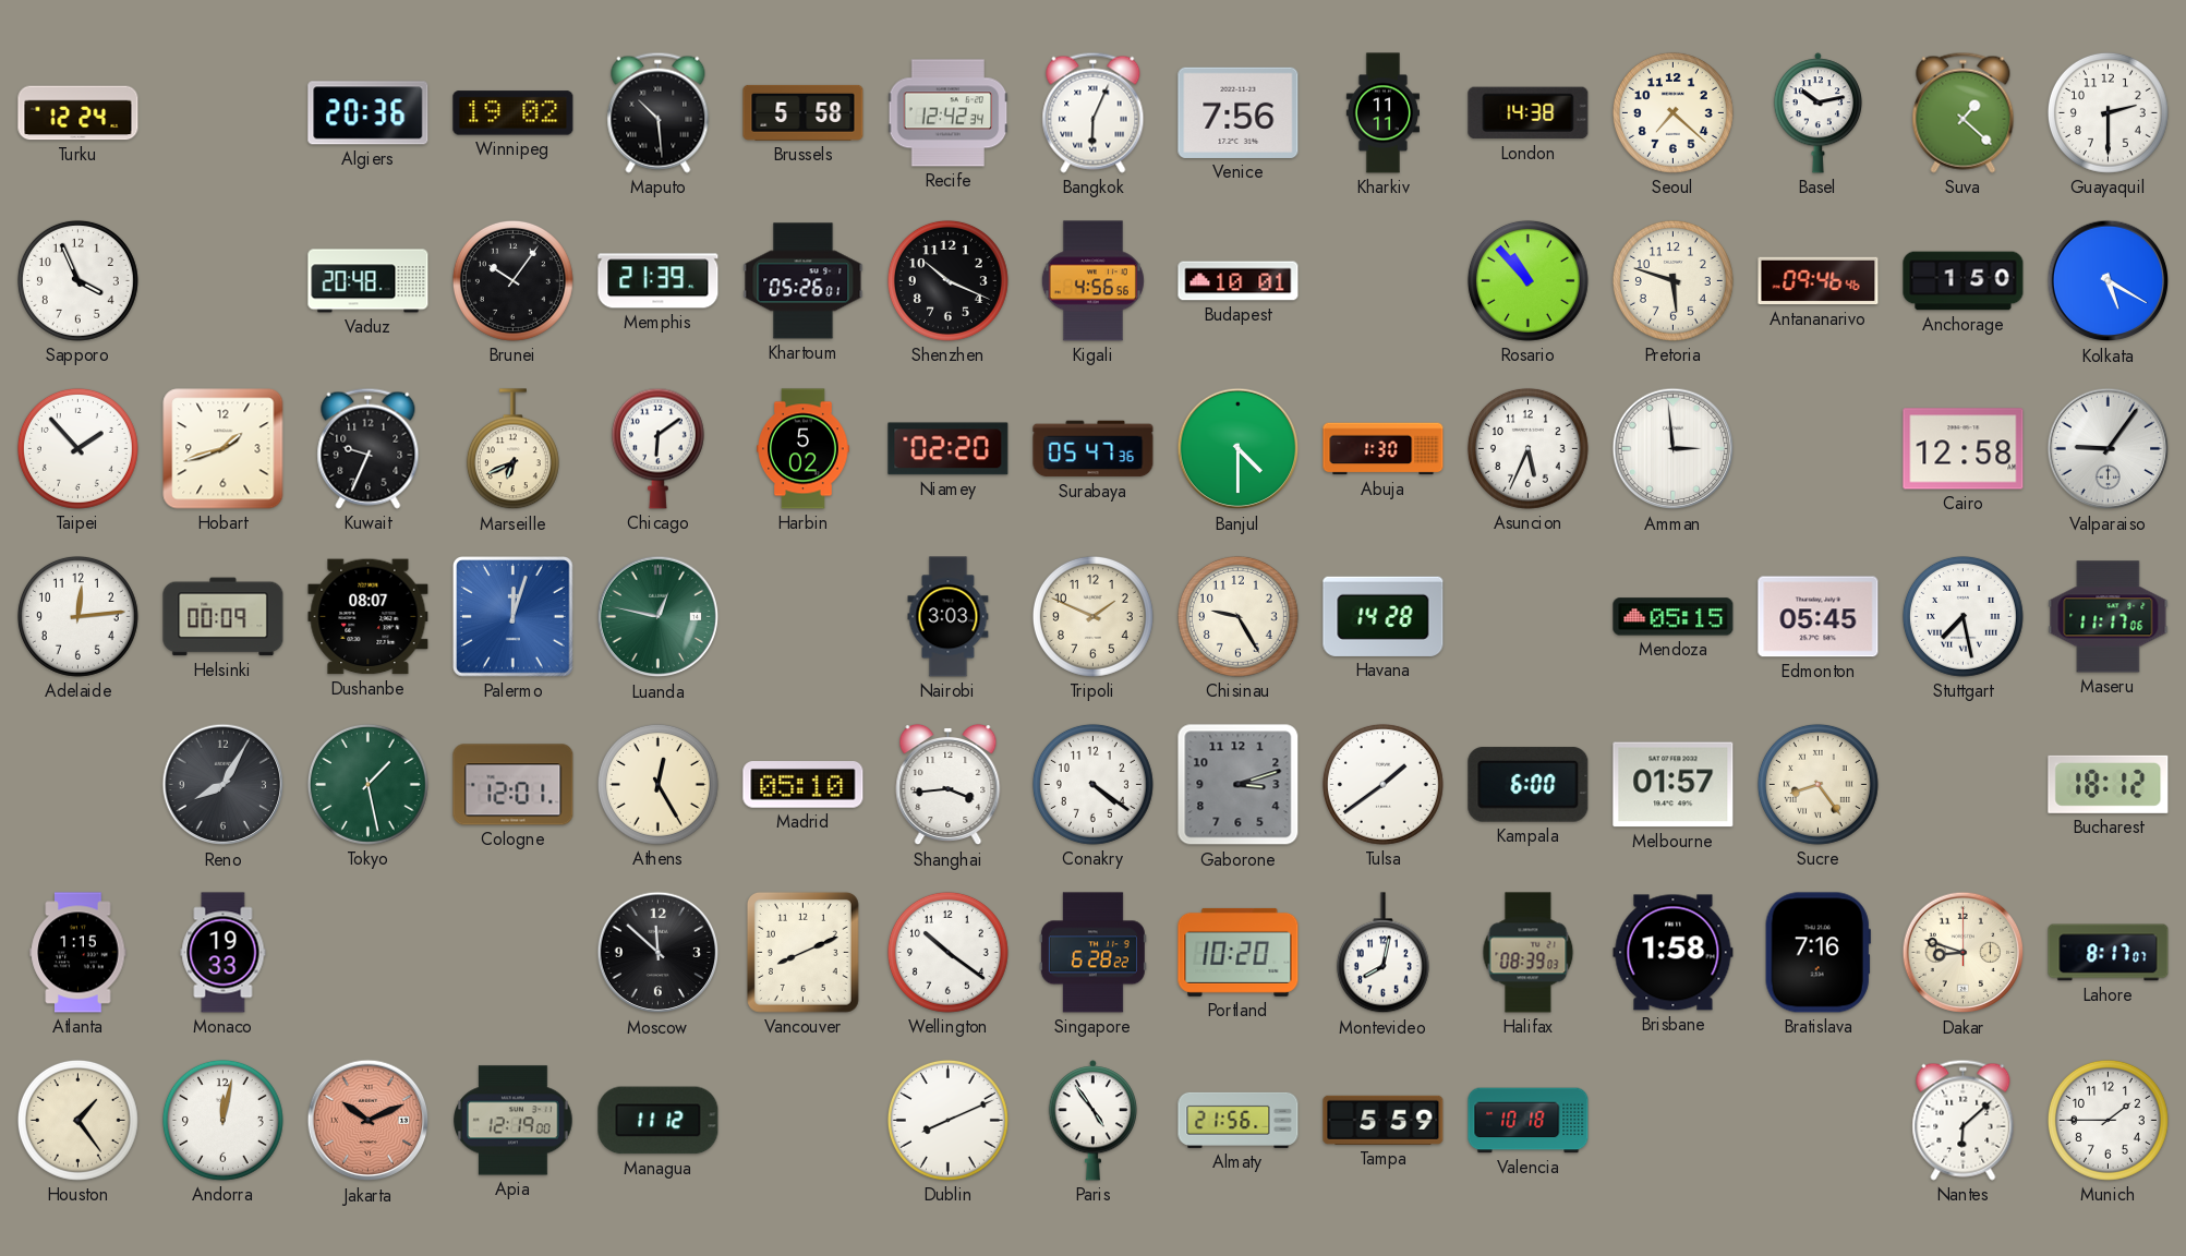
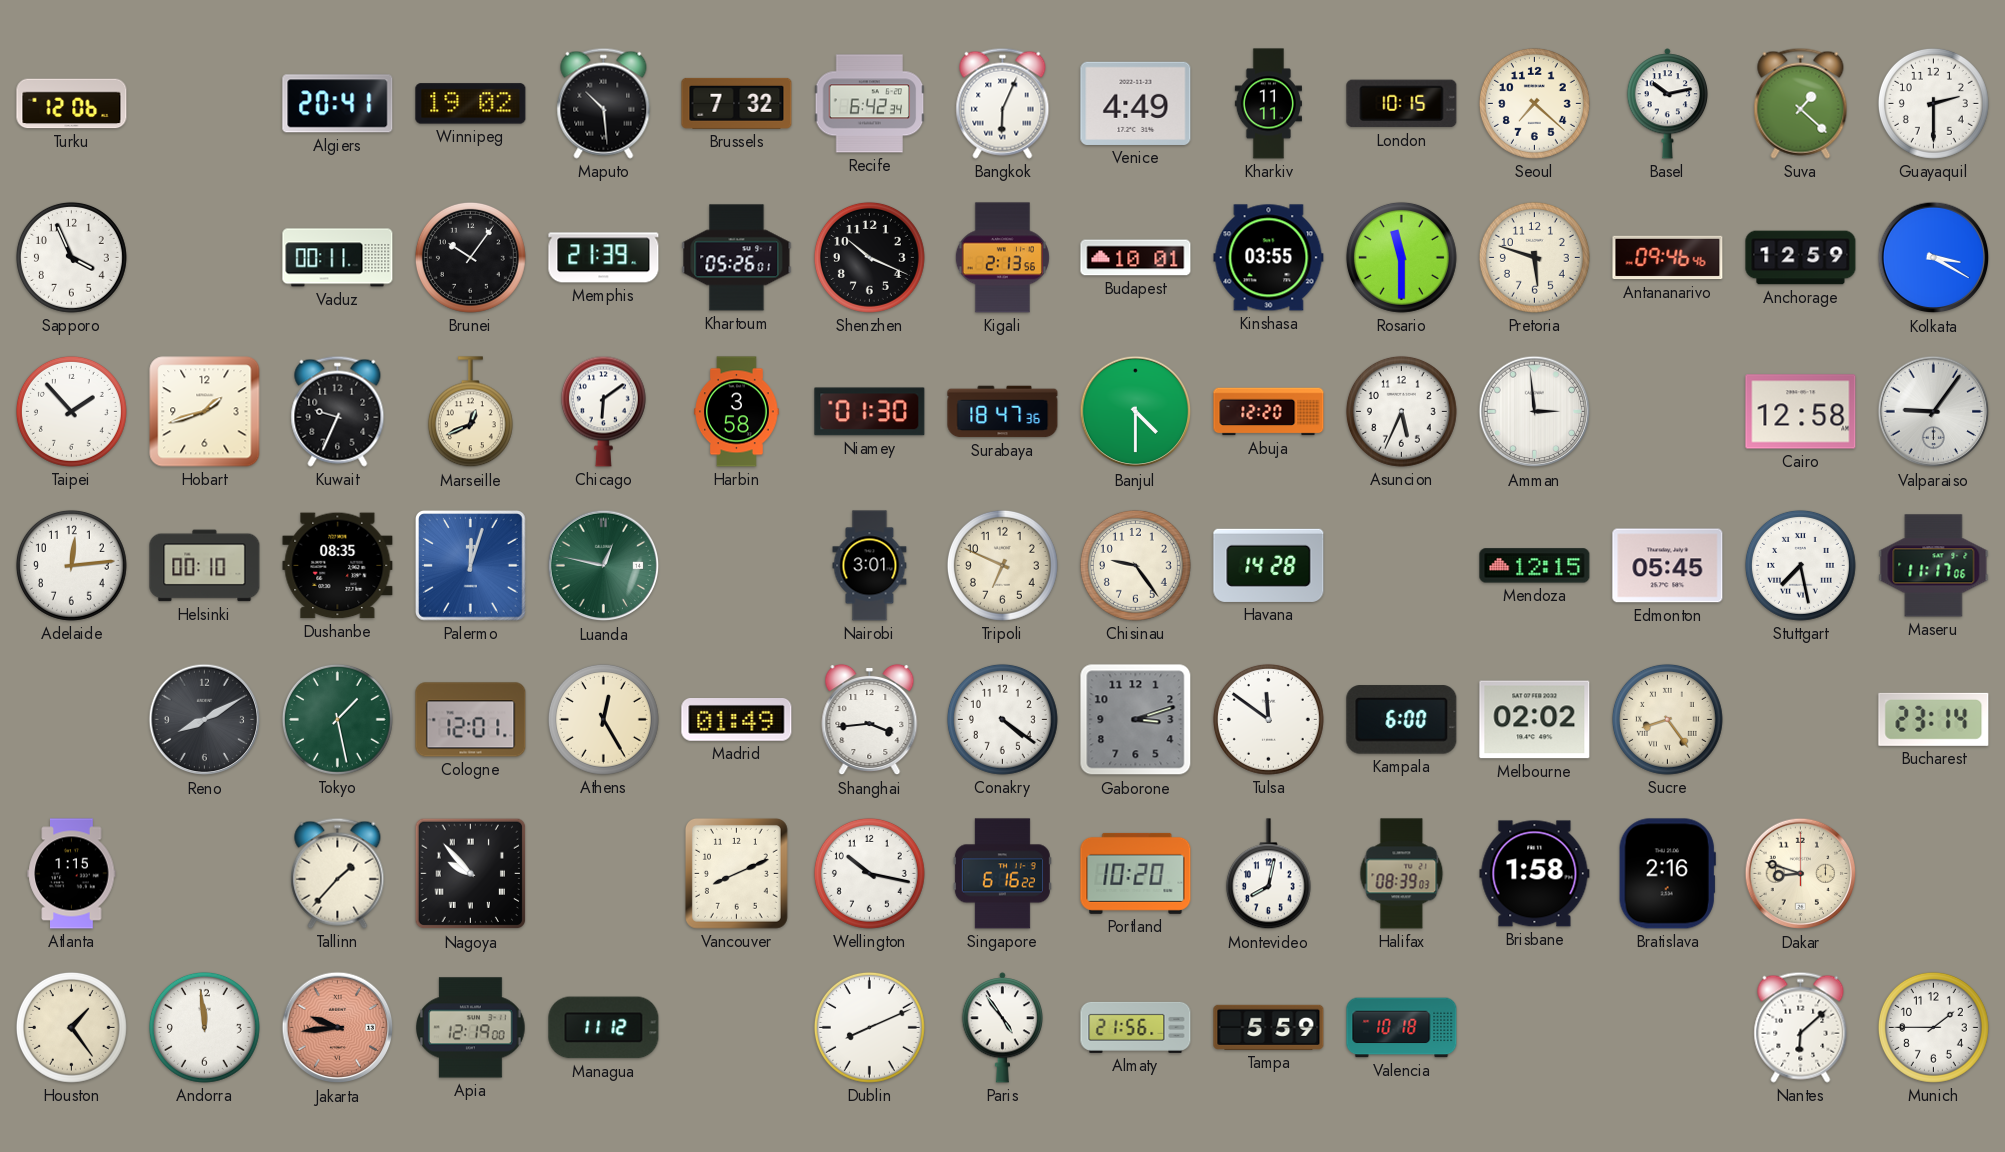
Turku: 12:24 -> 12:06 (72, 104)
Algiers: 20:36 -> 20:41 (338, 104)
Brussels: 5:58 -> 7:32 (737, 103)
Recife: 12:42 -> 6:42 (870, 104)
Venice: 7:56 -> 4:49 (1136, 103)
London: 14:38 -> 10:15 (1402, 104)
Vaduz: 20:48 -> 00:11 (338, 258)
Kigali: 4:56 -> 2:13 (1002, 258)
Kinshasa: none -> 03:55 (1269, 258)
Rosario: 10:53 -> 11:30 (1401, 257)
Anchorage: 1:50 -> 12:59 (1801, 258)
Kolkata: 5:20 -> 3:20 (1934, 258)
Marseille: 6:41 -> 12:41 (470, 412)
Harbin: 5:02 -> 3:58 (737, 412)
Niamey: 02:20 -> 01:30 (870, 412)
Surabaya: 05:47 -> 18:47 (1003, 412)
Abuja: 1:30 -> 12:20 (1269, 412)
Helsinki: 00:09 -> 00:10 (205, 566)
Dushanbe: 08:07 -> 08:35 (338, 566)
Nairobi: 3:03 -> 3:01 (870, 566)
Tripoli: 1:49 -> 6:49 (1002, 565)
Chisinau: 9:25 -> 9:24 (1135, 565)
Mendoza: 05:15 -> 12:15 (1535, 566)
Reno: 8:05 -> 8:10 (205, 720)
Madrid: 05:10 -> 01:49 (737, 720)
Tulsa: 1:39 -> 11:51 (1268, 719)
Melbourne: 01:57 -> 02:02 (1535, 720)
Bucharest: 18:12 -> 23:14 (1934, 719)
Monaco: 19:33 -> none (224, 953)
Tallinn: none -> 1:37 (338, 873)
Nagoya: none -> 9:53 (471, 874)
Moscow: 11:52 -> none (659, 953)
Wellington: 10:21 -> 10:17 (869, 873)
Singapore: 6:28 -> 6:16 (1002, 874)
Bratislava: 7:16 -> 2:16 (1667, 874)
Lahore: 8:17 -> none (2109, 953)
Andorra: 12:02 -> 11:59 (204, 1027)
Jakarta: 10:11 -> 9:44 (338, 1028)
